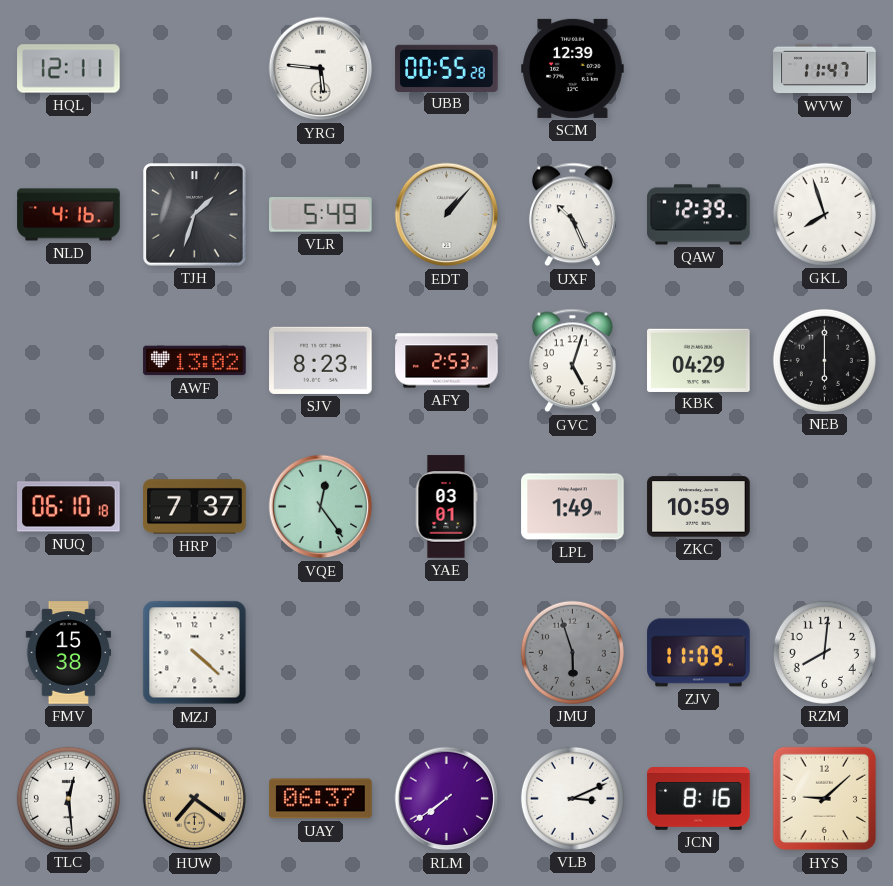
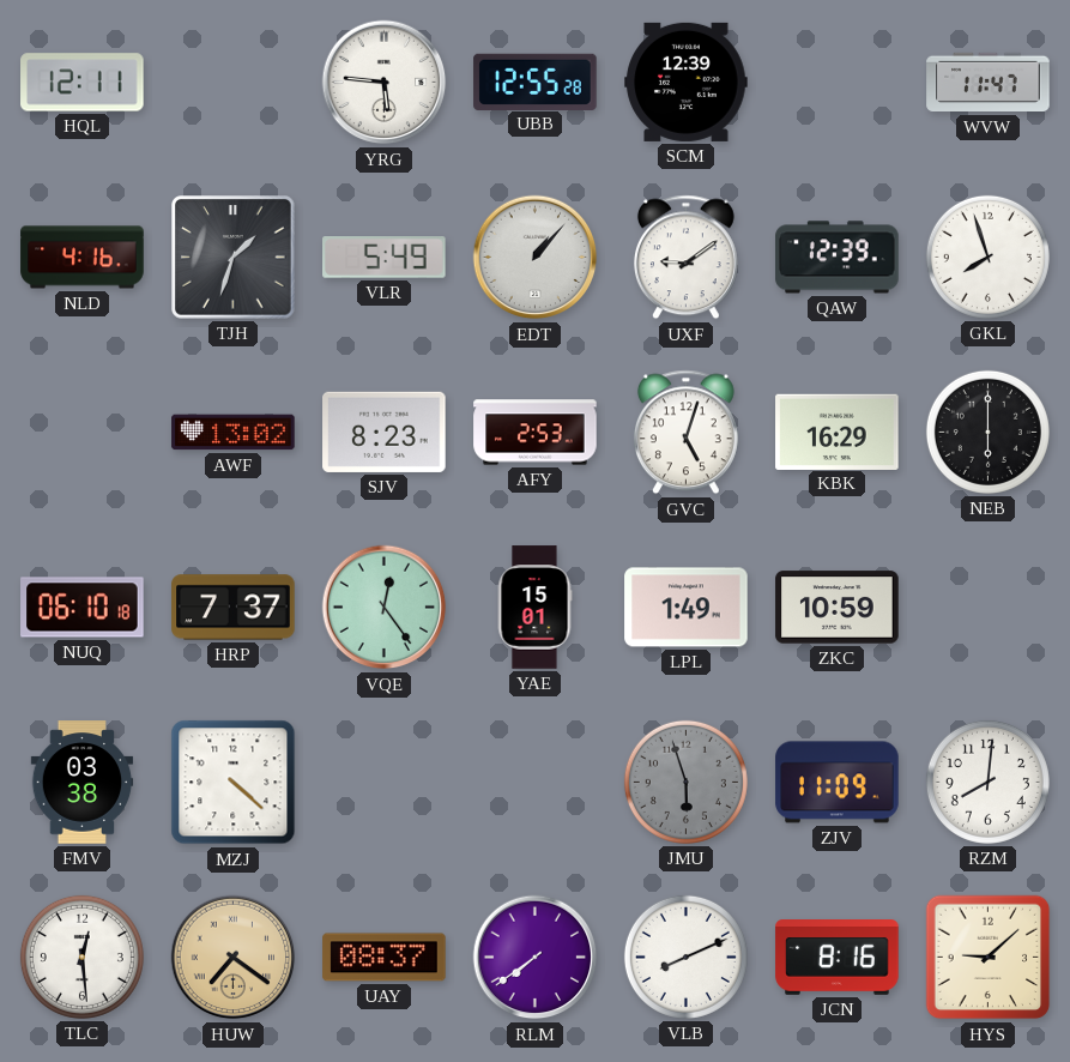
UBB: 00:55 -> 12:55 (536, 82)
UXF: 10:26 -> 9:09 (685, 258)
KBK: 04:29 -> 16:29 (838, 432)
YAE: 03:01 -> 15:01 (534, 608)
FMV: 15:38 -> 03:38 (83, 783)
UAY: 06:37 -> 08:37 (385, 958)
VLB: 3:11 -> 8:11 (685, 957)
